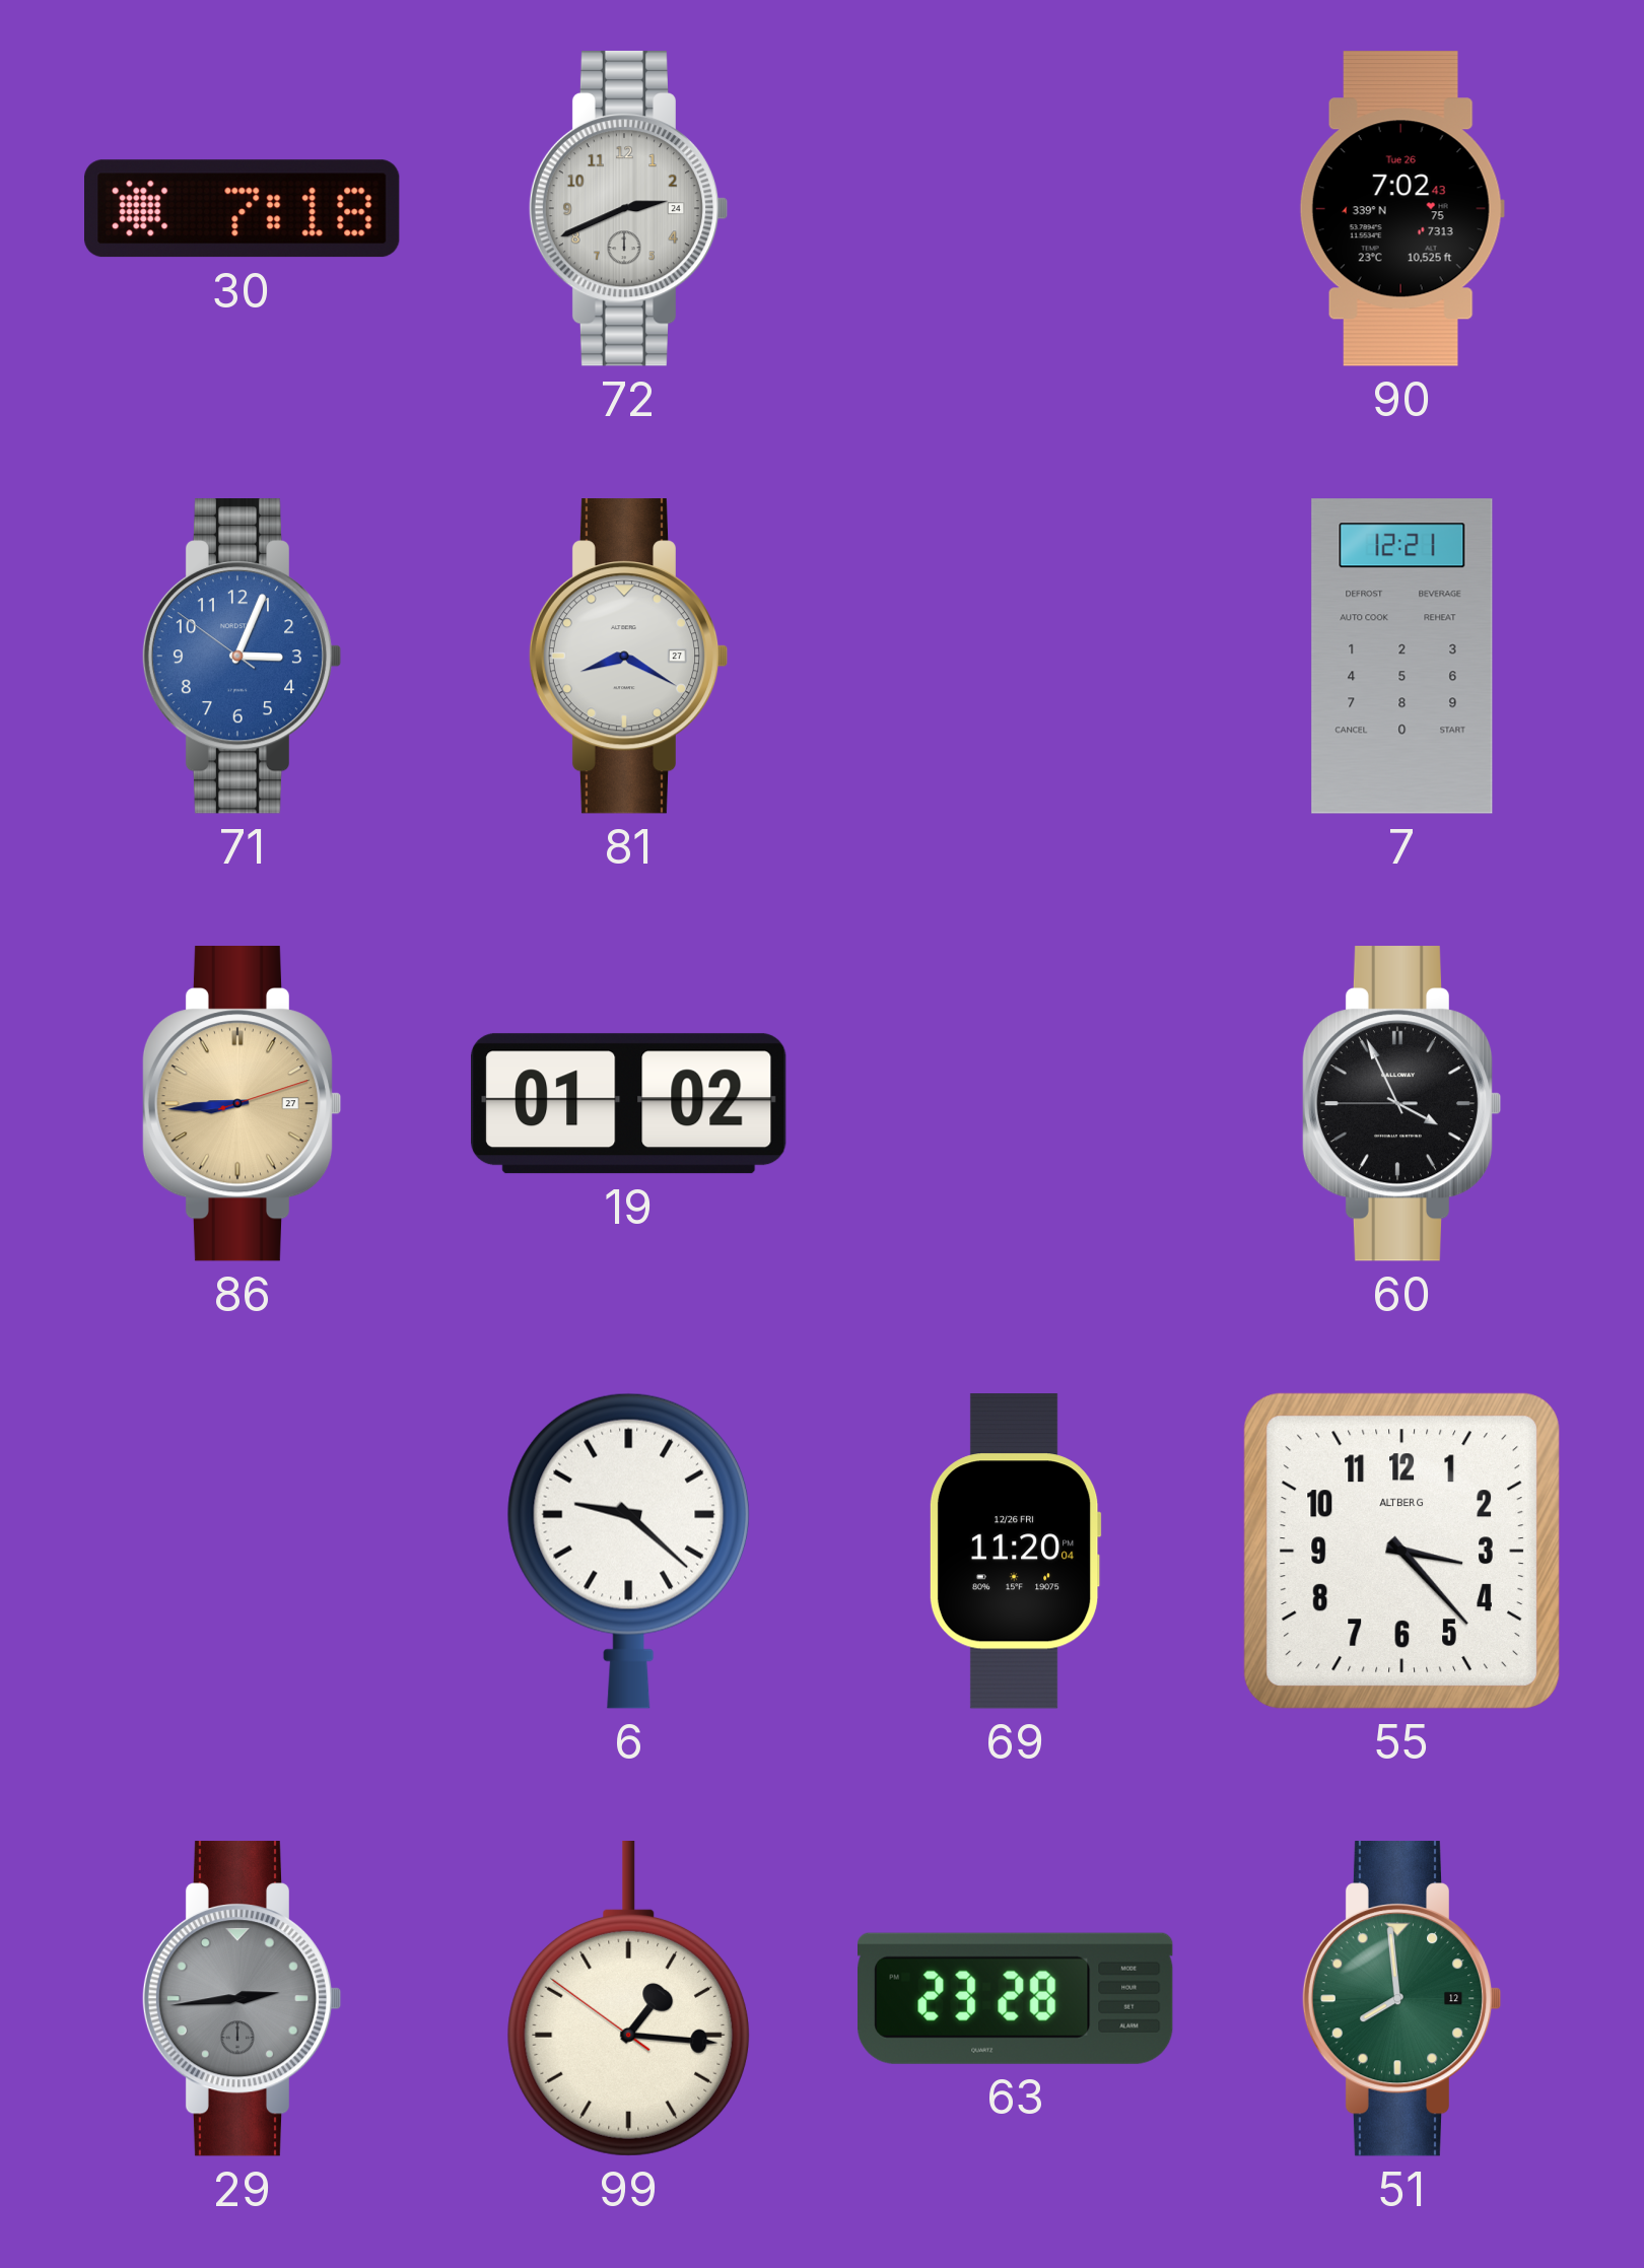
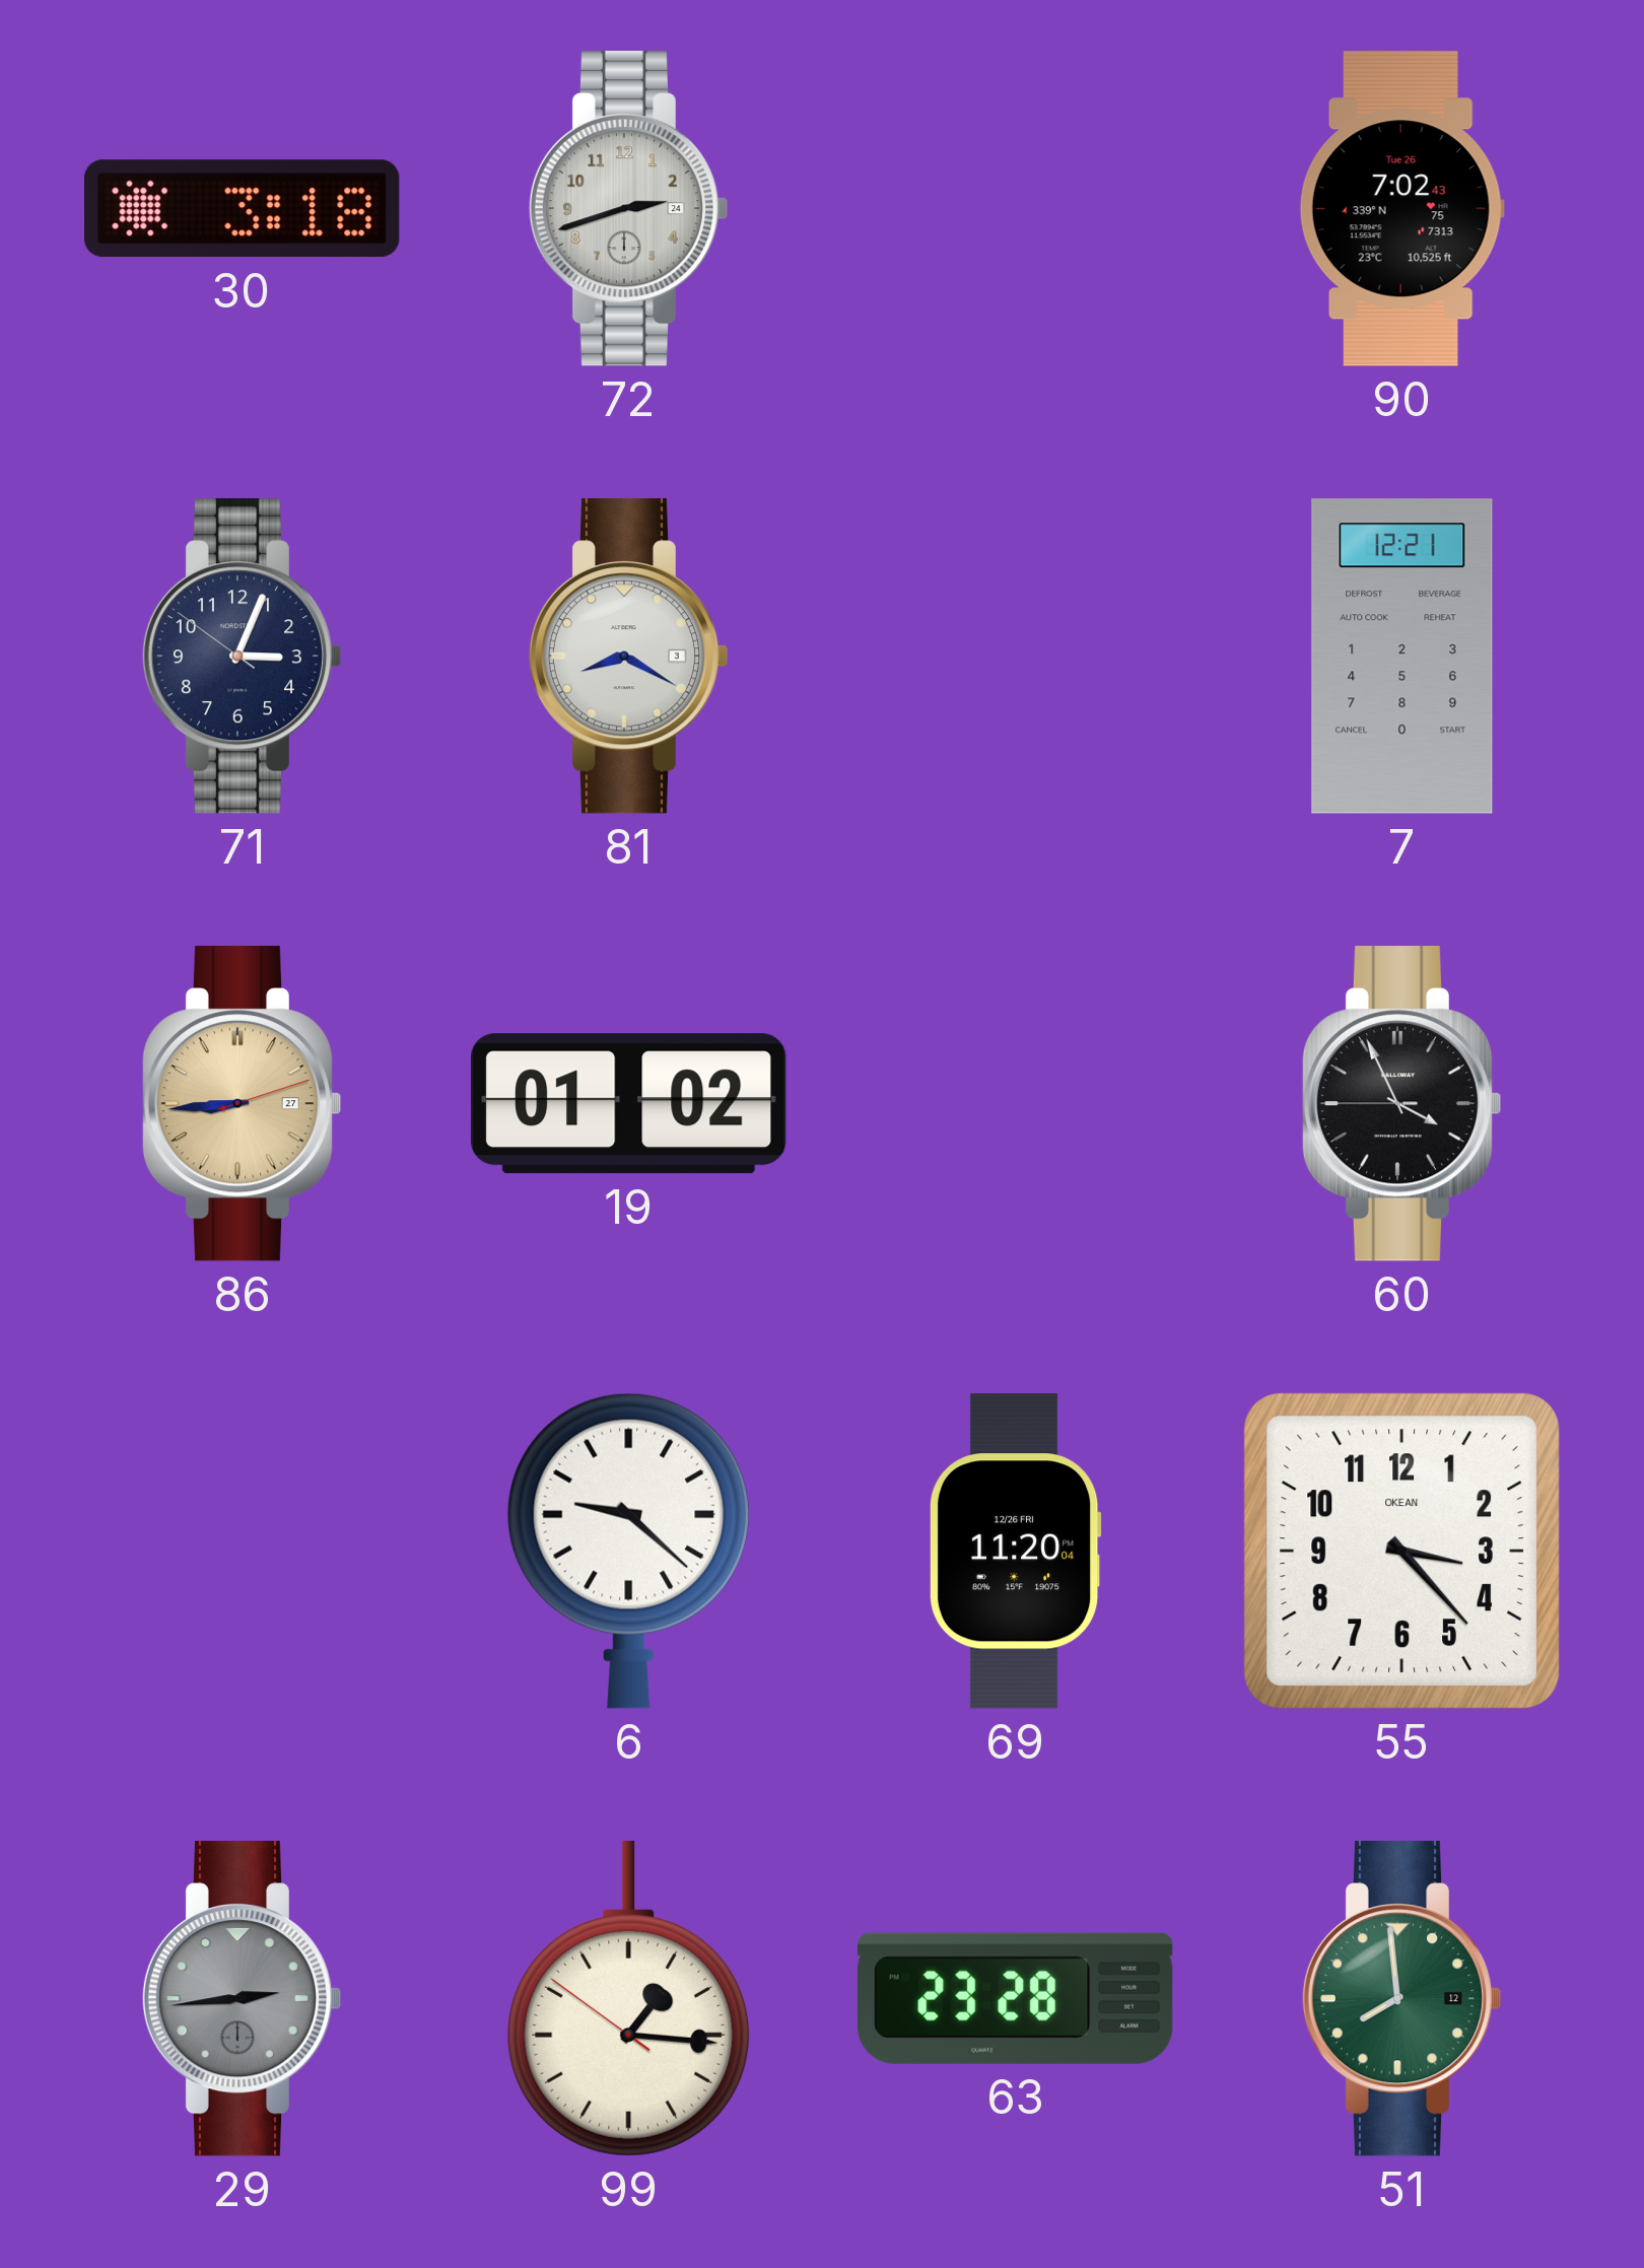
30: 7:18 -> 3:18 (243, 209)
72: 2:41 -> 2:42 (628, 209)
71 dial: blue -> navy (242, 657)
81 date: 27 -> 3 (628, 657)
55 brand: ALTBERG -> OKEAN (1401, 1551)
